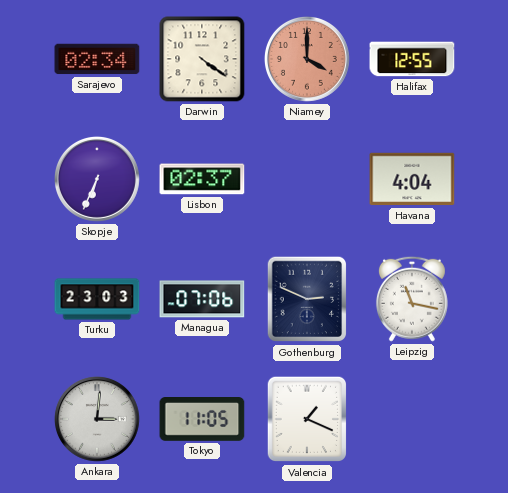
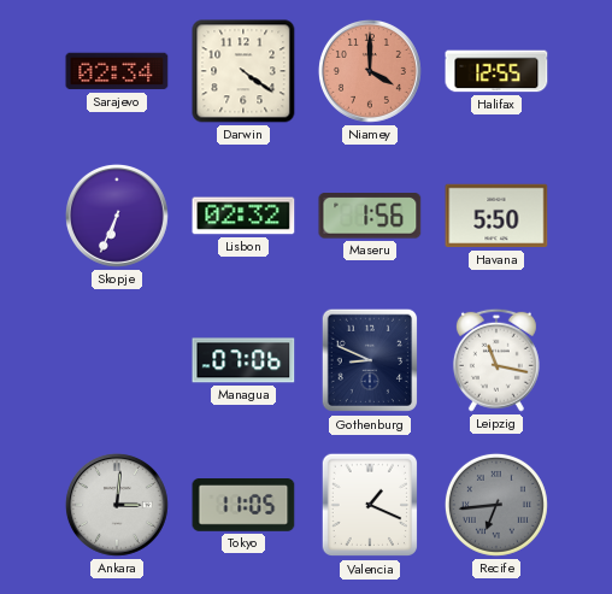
Lisbon: 02:37 -> 02:32 (243, 216)
Maseru: none -> 1:56 (370, 216)
Havana: 4:04 -> 5:50 (496, 216)
Turku: 23:03 -> none (97, 299)
Gothenburg: 2:49 -> 8:49 (369, 360)
Recife: none -> 6:44 (496, 505)
